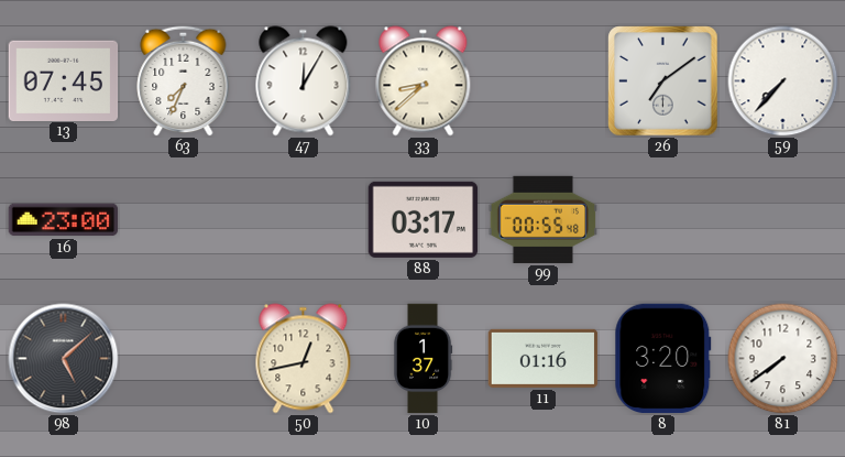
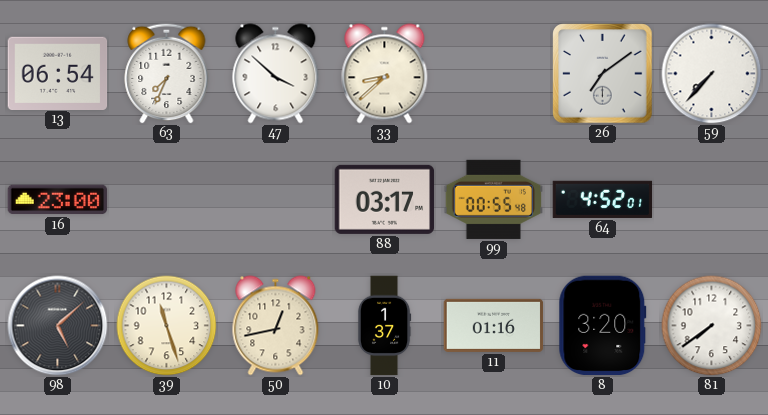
13: 07:45 -> 06:54 (58, 73)
47: 12:05 -> 3:52 (276, 74)
64: none -> 4:52 (603, 199)
39: none -> 11:27 (167, 326)
